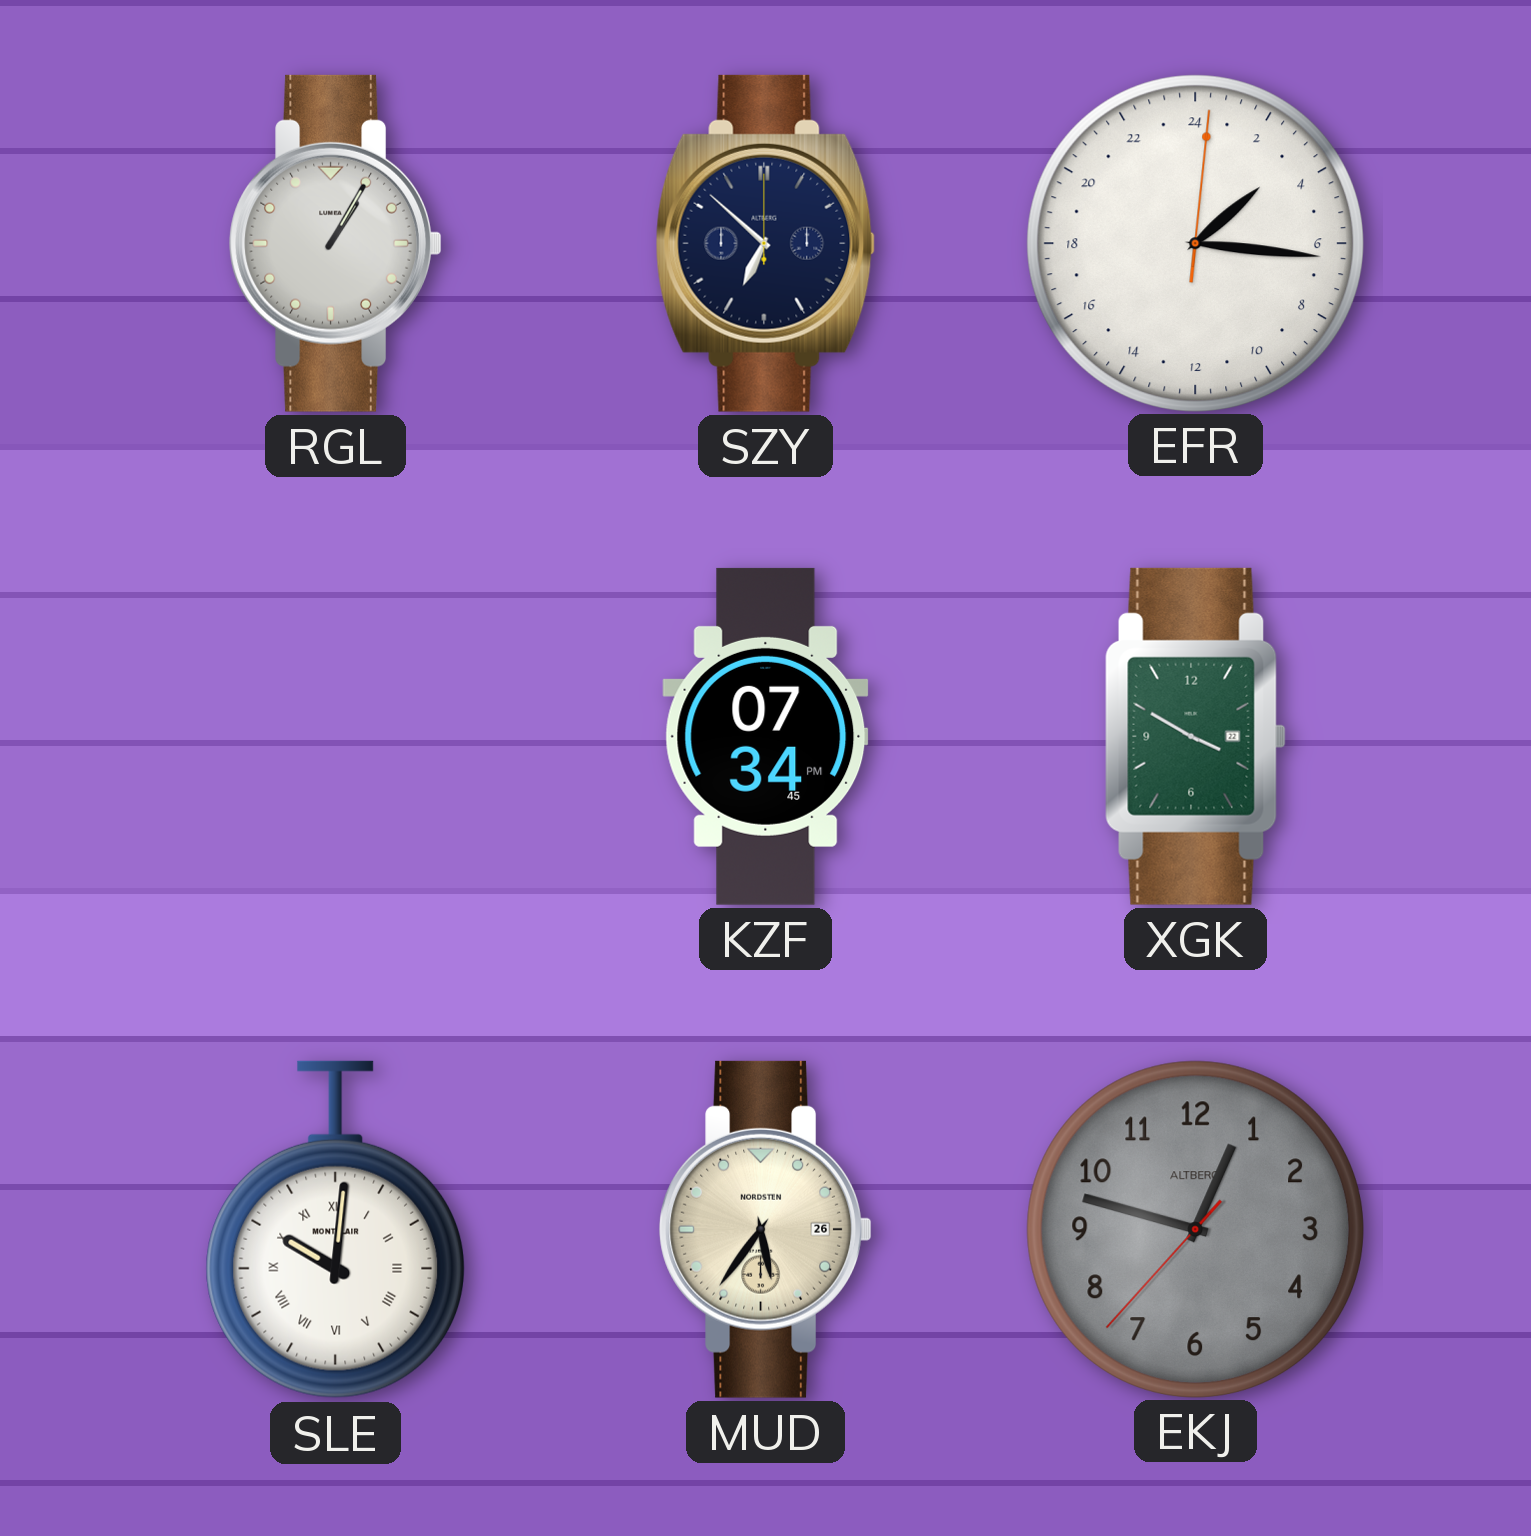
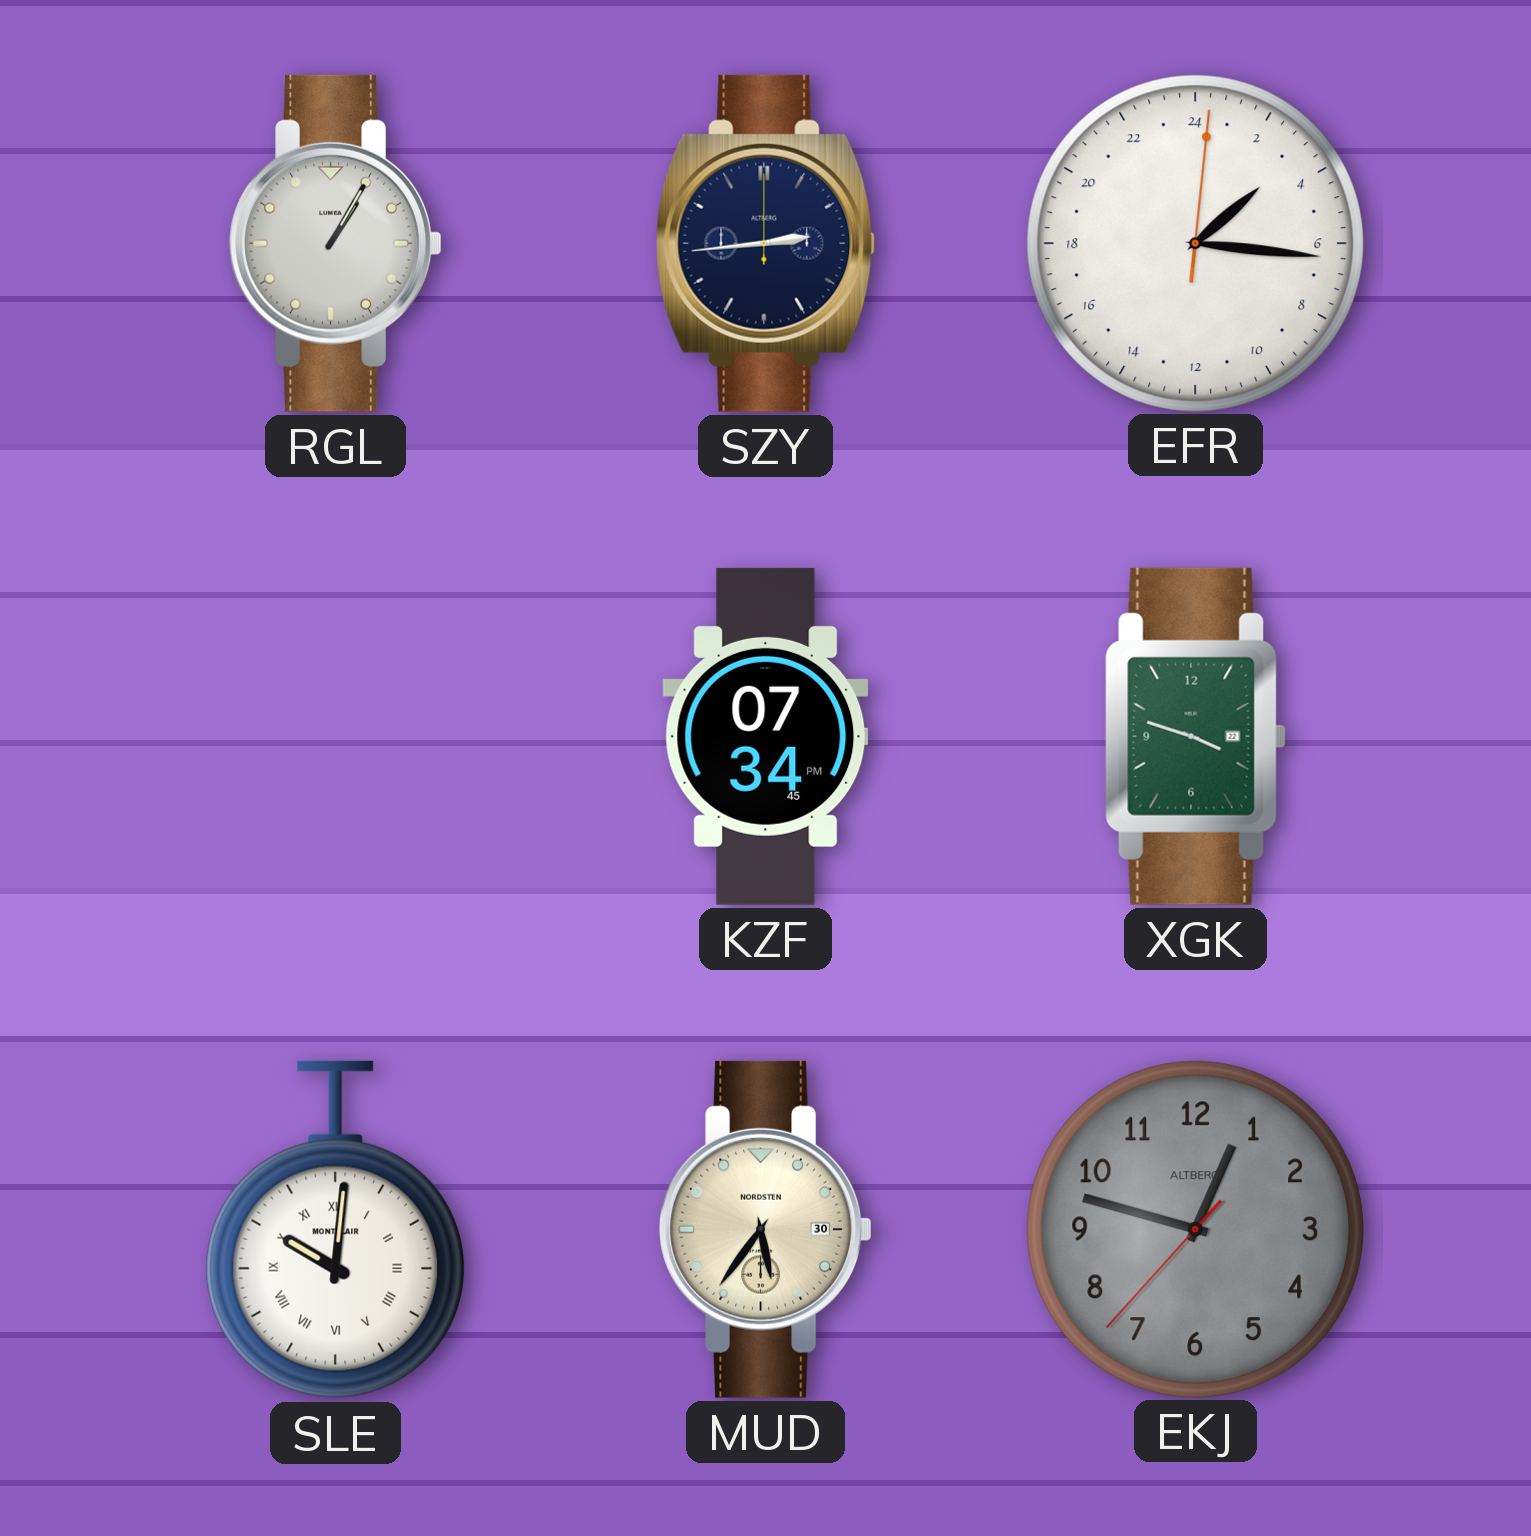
SZY: 6:52 -> 2:44 (766, 243)
XGK: 3:50 -> 3:48 (1195, 736)
MUD date: 26 -> 30 (766, 1229)
